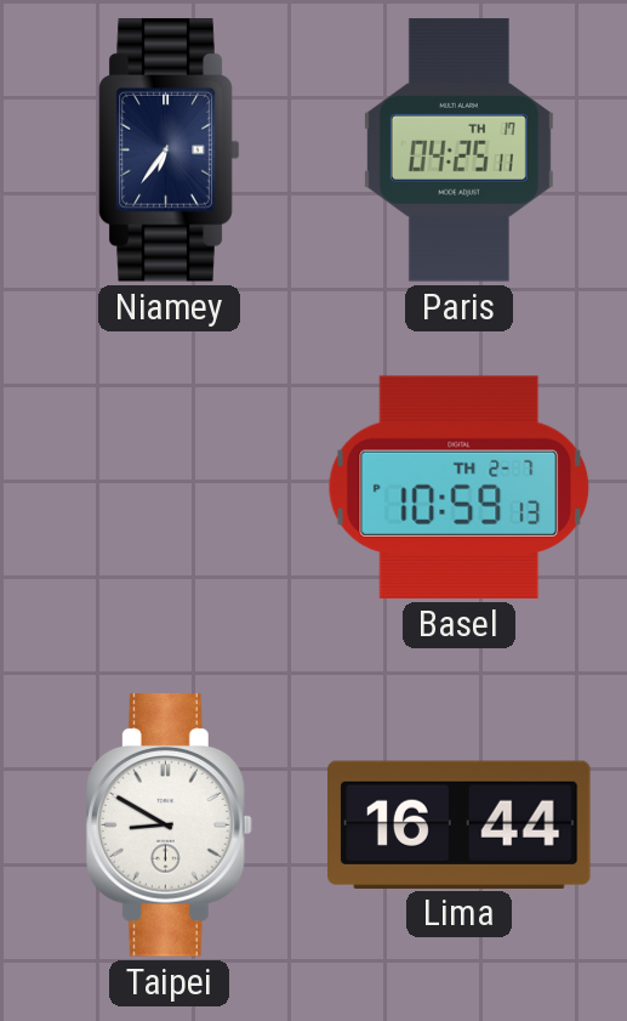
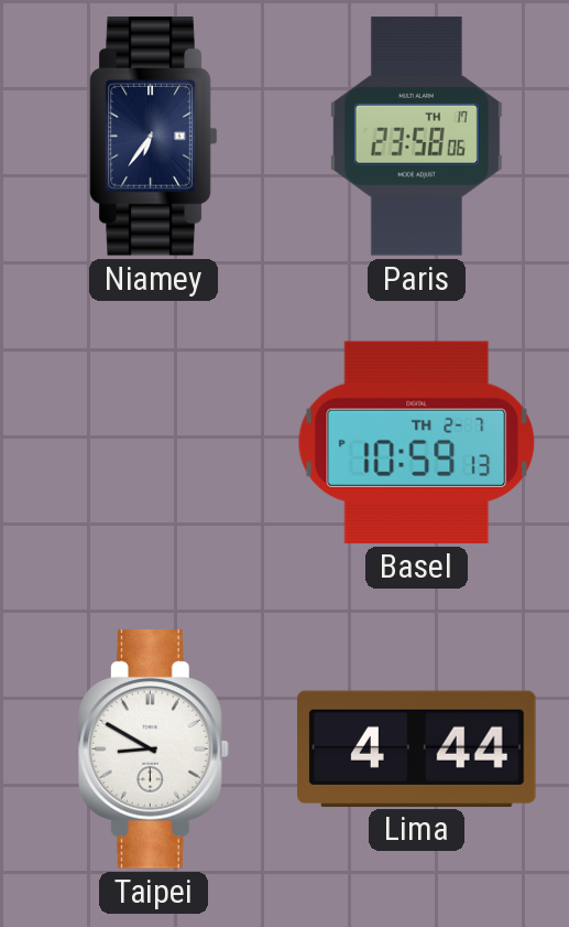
Paris: 04:25 -> 23:58 (416, 137)
Lima: 16:44 -> 4:44 (417, 748)
